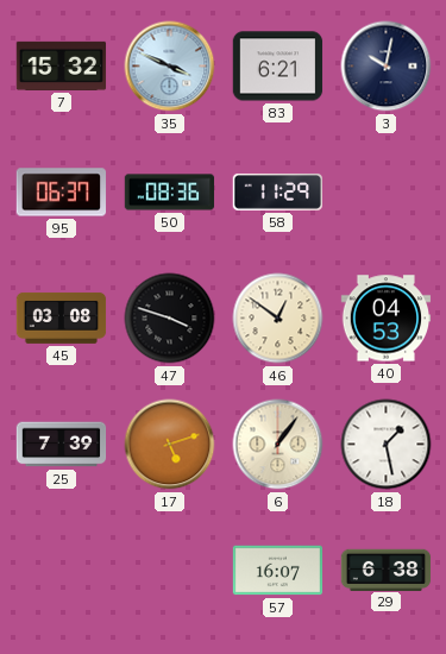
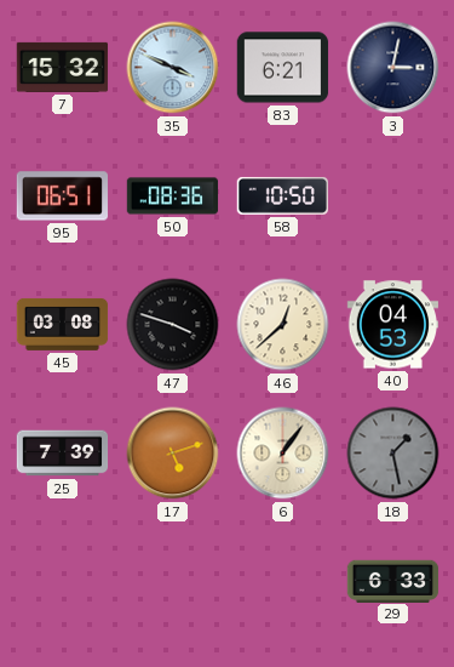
3: 10:02 -> 3:02 (393, 68)
95: 06:37 -> 06:51 (63, 196)
58: 11:29 -> 10:50 (282, 195)
46: 12:51 -> 12:38 (283, 325)
18 dial: white -> grey (393, 454)
57: 16:07 -> none (278, 571)
29: 6:38 -> 6:33 (393, 581)
